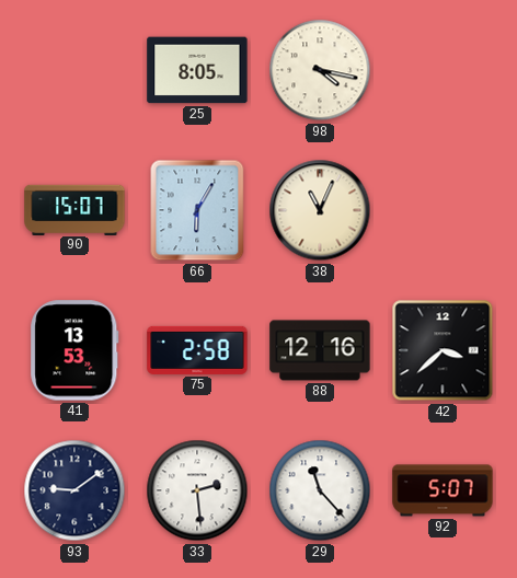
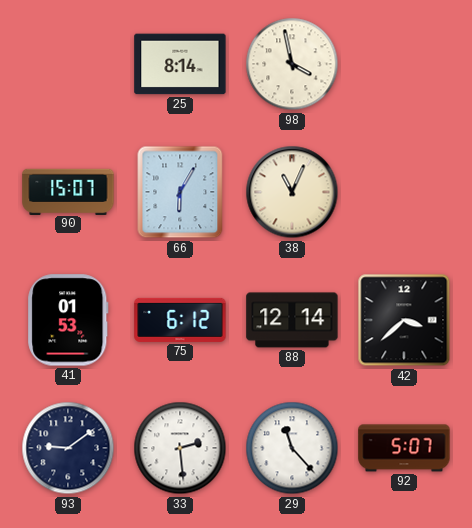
25: 8:05 -> 8:14 (180, 64)
98: 4:17 -> 3:58 (292, 64)
41: 13:53 -> 01:53 (68, 320)
75: 2:58 -> 6:12 (180, 320)
88: 12:16 -> 12:14 (292, 320)
